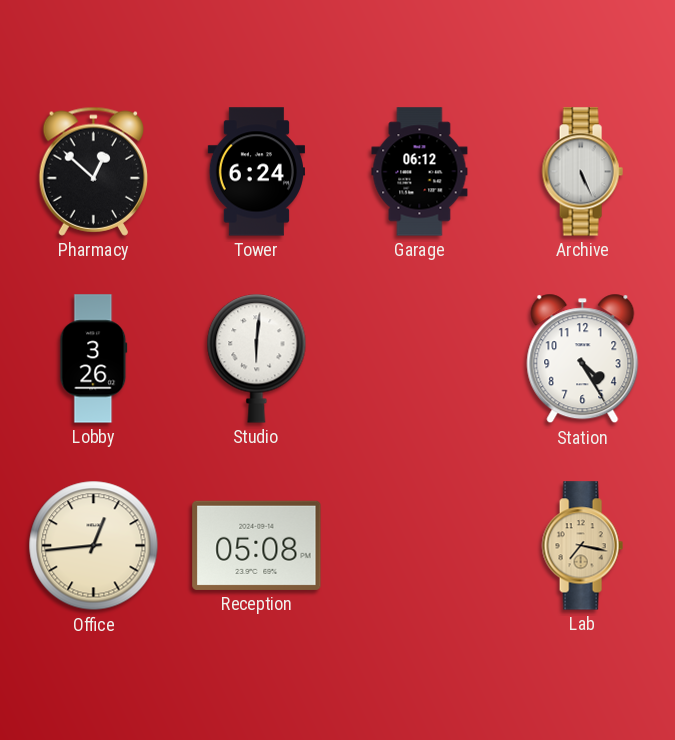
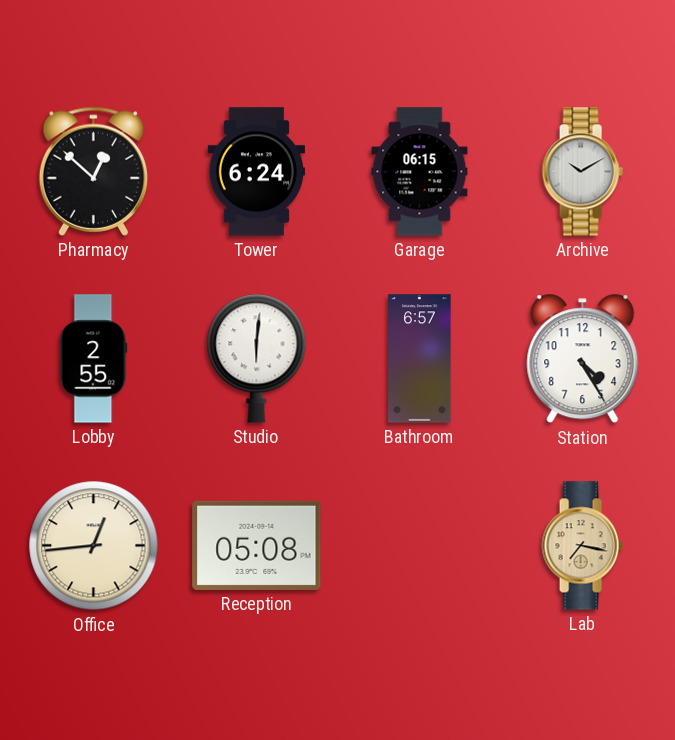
Garage: 06:12 -> 06:15 (420, 172)
Archive: 5:26 -> 10:10 (582, 172)
Lobby: 3:26 -> 2:55 (94, 359)
Bathroom: none -> 6:57 (420, 359)
